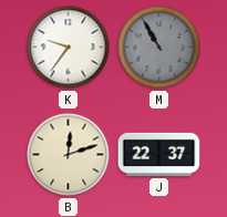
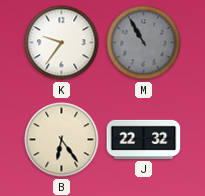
B: 12:12 -> 6:24 (62, 140)
J: 22:37 -> 22:32 (144, 139)
